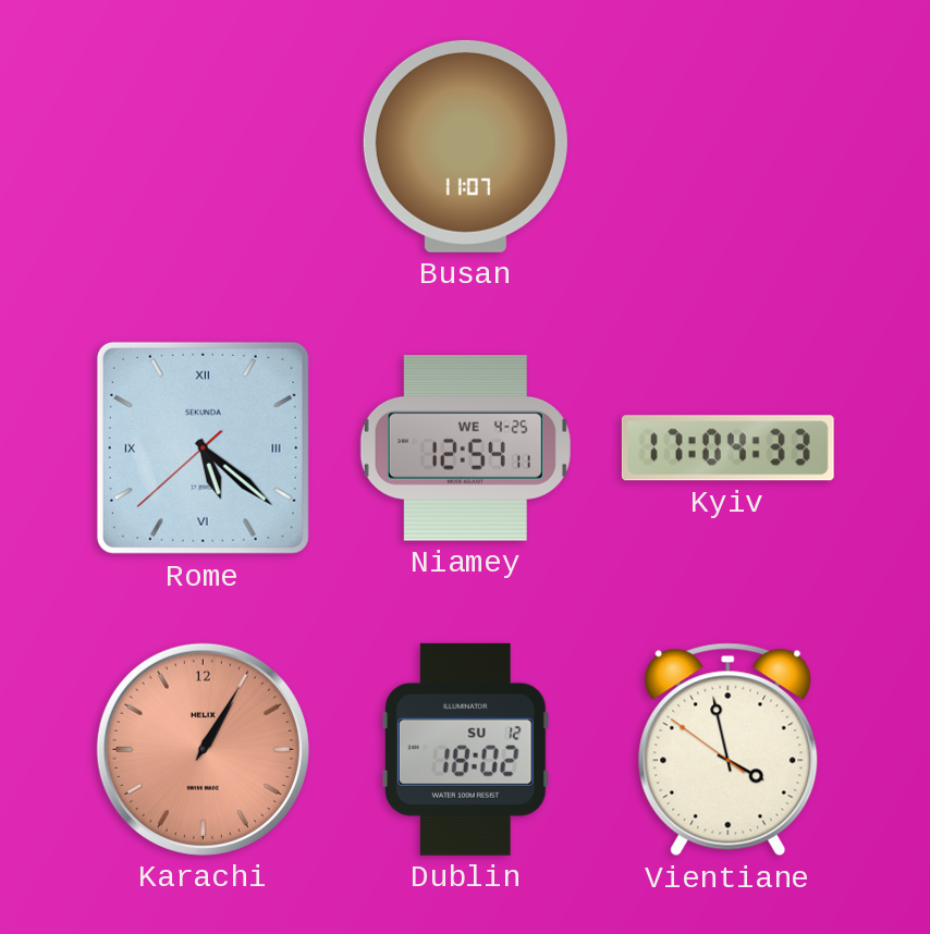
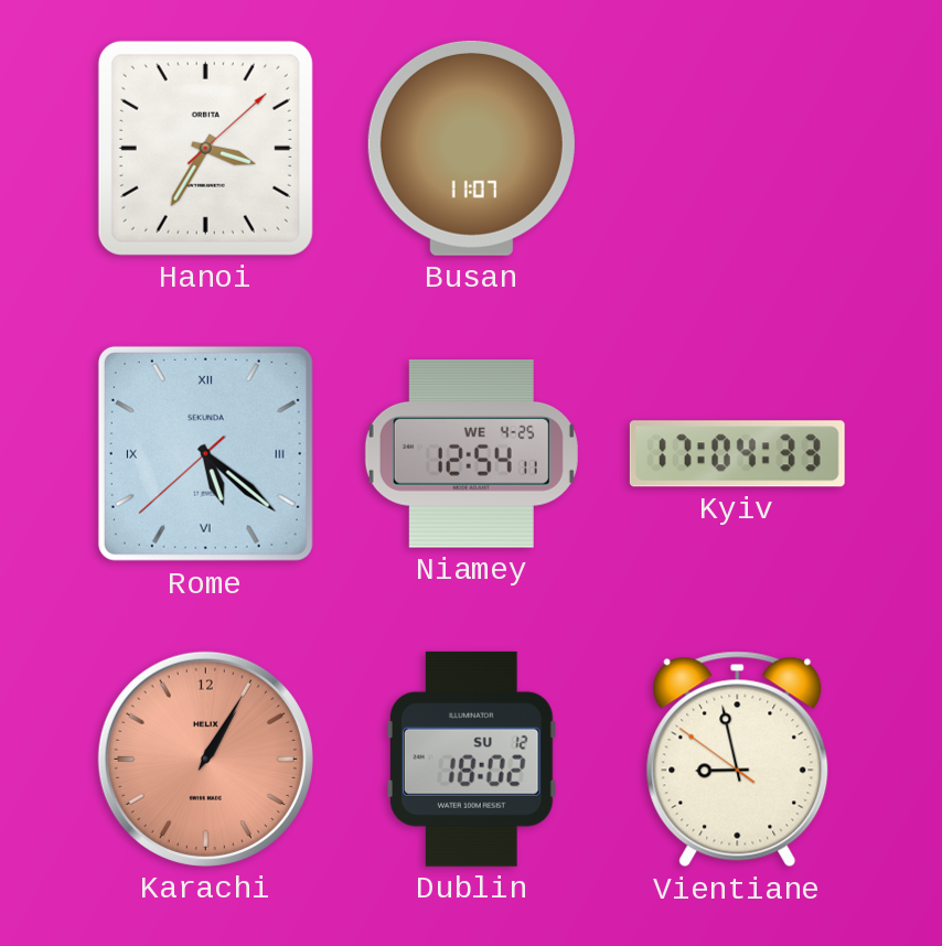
Hanoi: none -> 3:35 (205, 148)
Vientiane: 3:57 -> 8:57 (738, 760)
